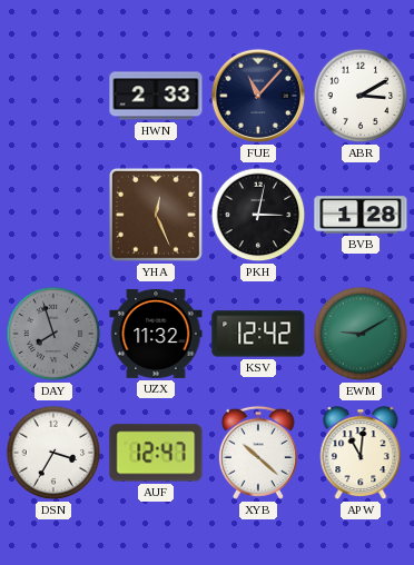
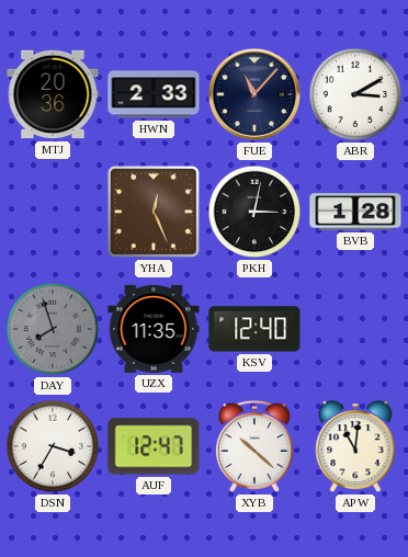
MTJ: none -> 20:36 (53, 94)
UZX: 11:32 -> 11:35 (154, 329)
KSV: 12:42 -> 12:40 (254, 329)
EWM: 9:10 -> none (361, 334)
